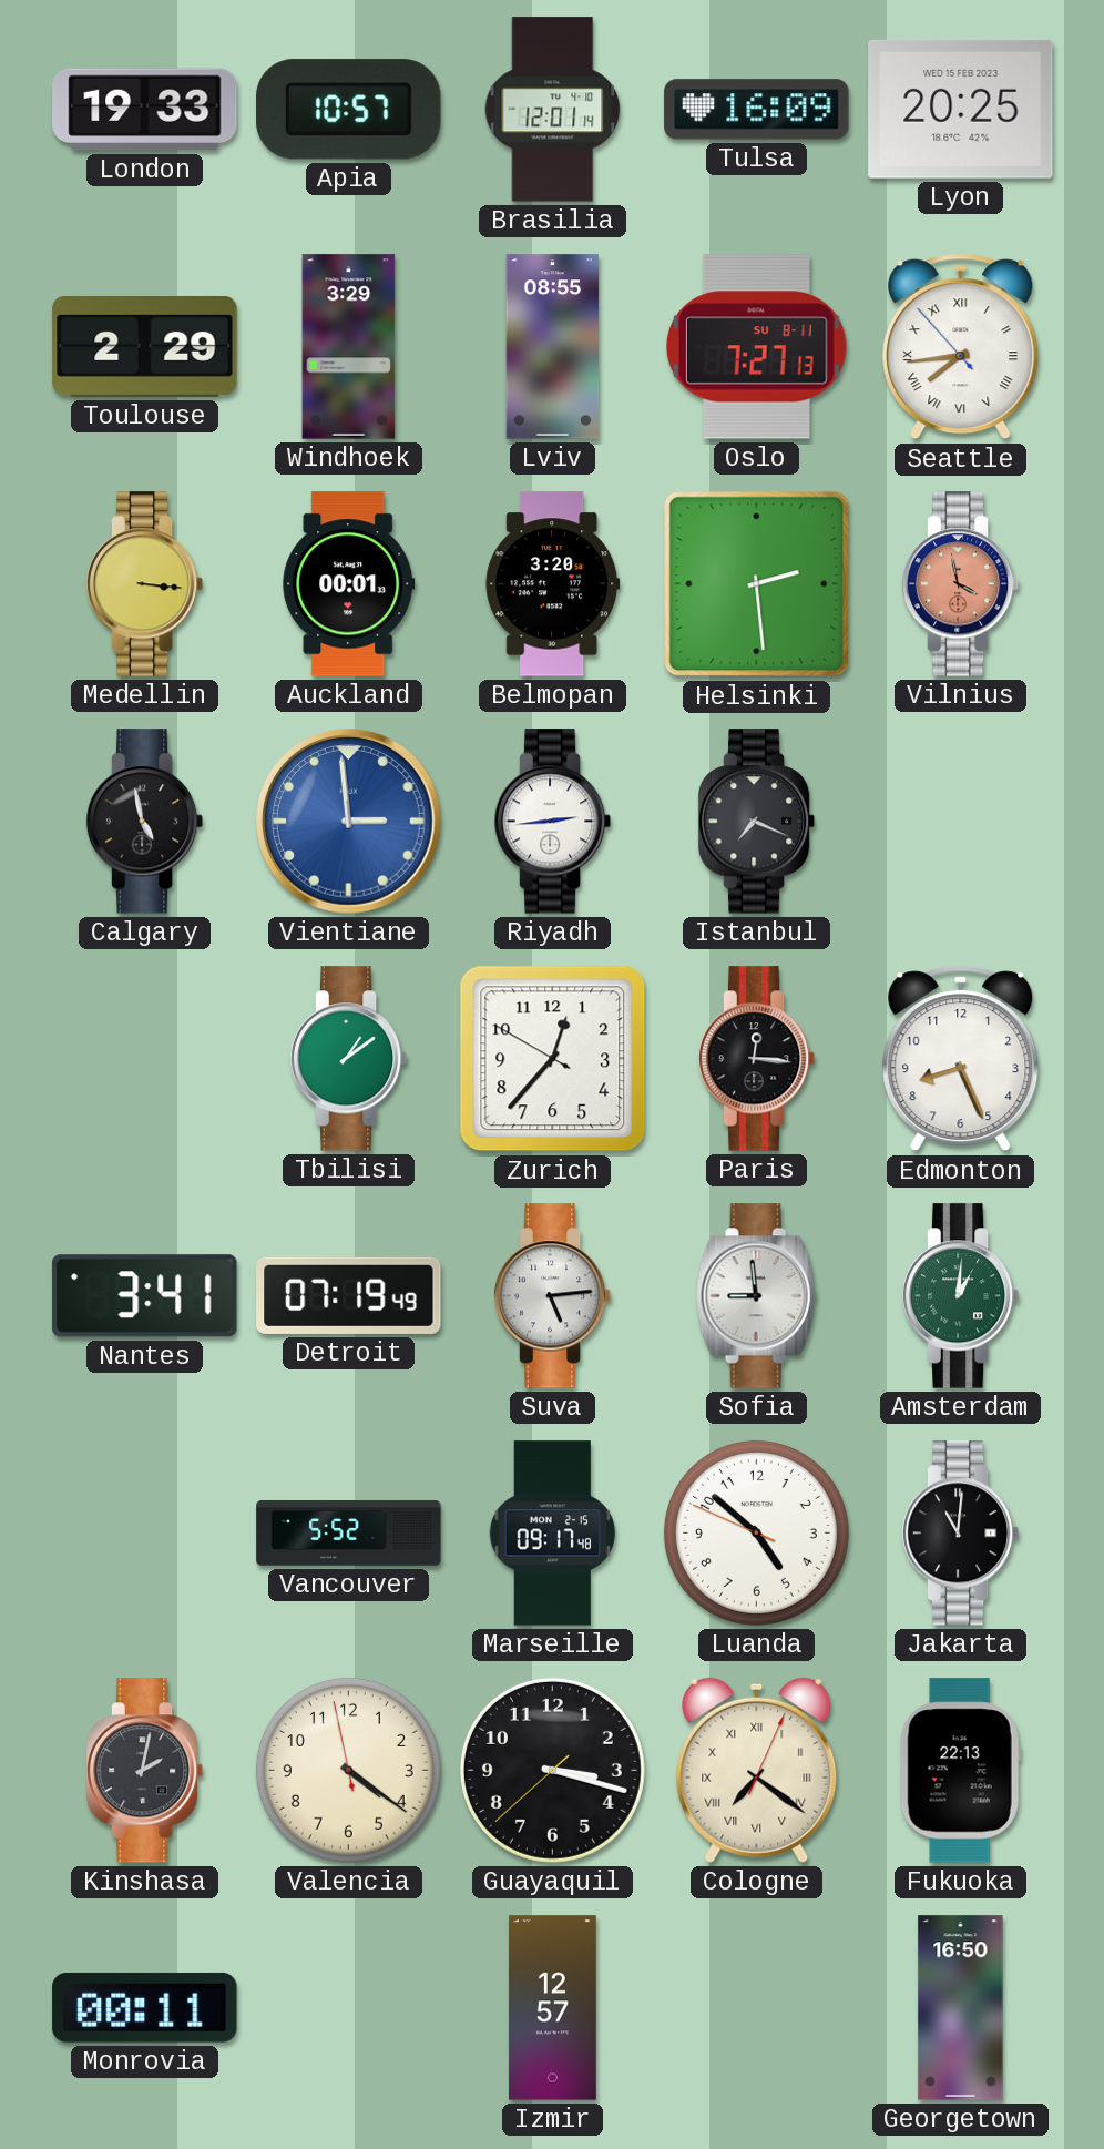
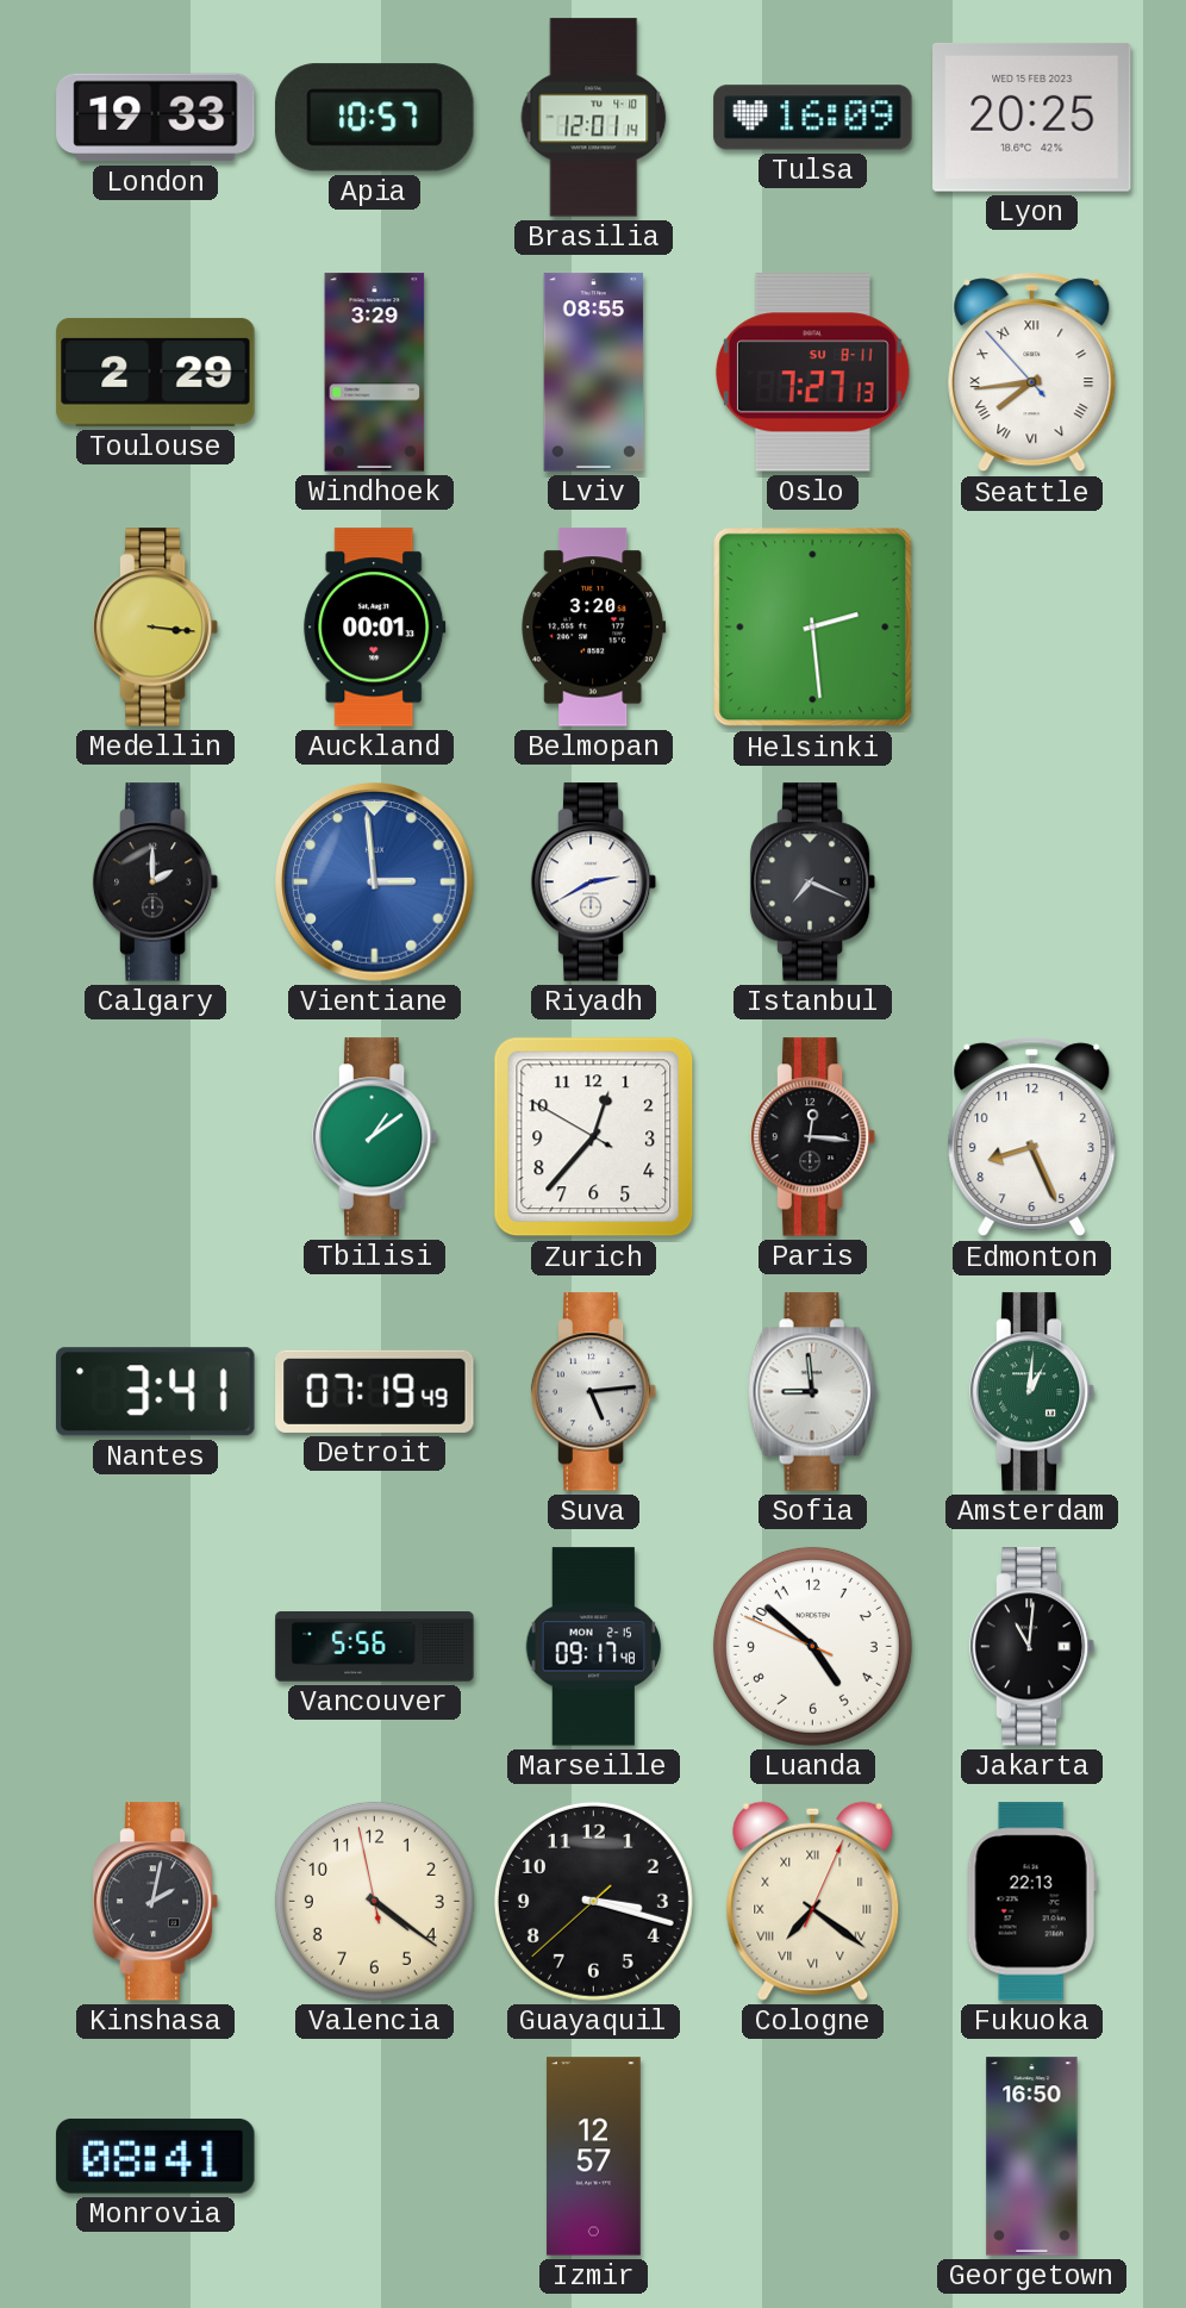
Vilnius: 3:58 -> none (961, 584)
Calgary: 4:58 -> 2:00 (156, 882)
Riyadh: 2:44 -> 2:40 (594, 882)
Vancouver: 5:52 -> 5:56 (375, 1647)
Monrovia: 00:11 -> 08:41 (156, 2156)
